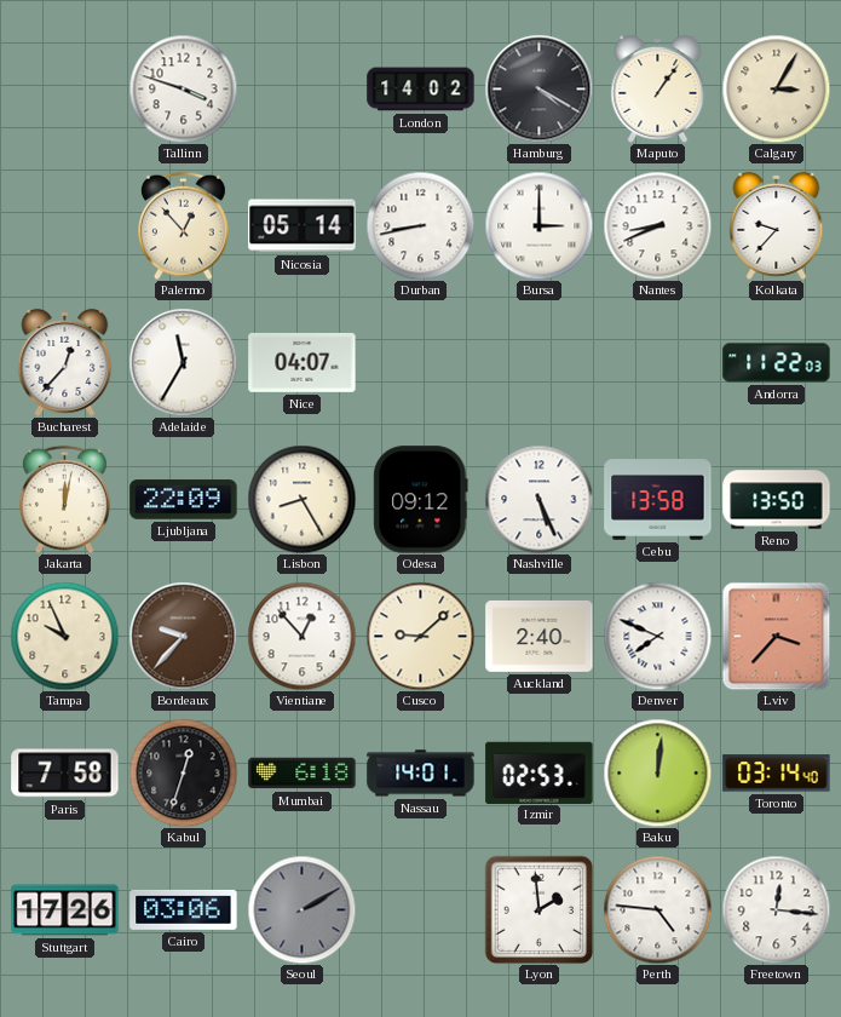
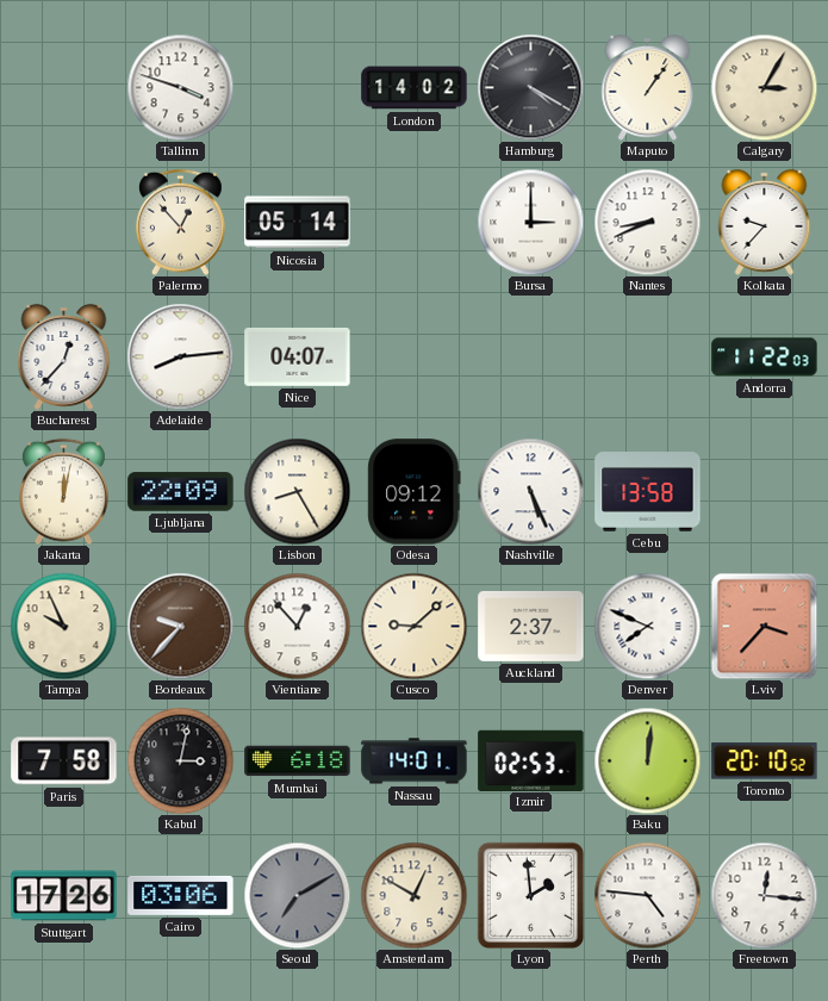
Durban: 8:43 -> none (420, 225)
Adelaide: 11:35 -> 8:14 (180, 356)
Reno: 13:50 -> none (777, 500)
Auckland: 2:40 -> 2:37 (531, 626)
Kabul: 12:33 -> 3:02 (180, 760)
Toronto: 03:14 -> 20:10 (765, 761)
Seoul: 2:10 -> 7:10 (297, 895)
Amsterdam: none -> 12:50 (413, 895)
